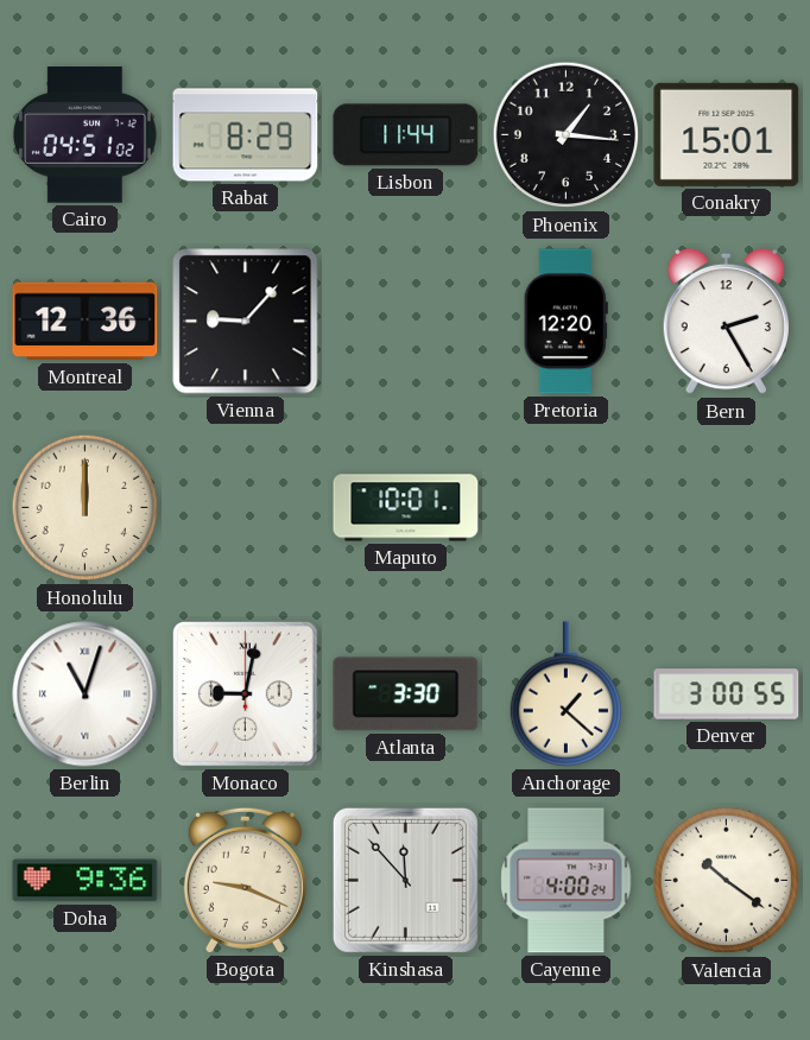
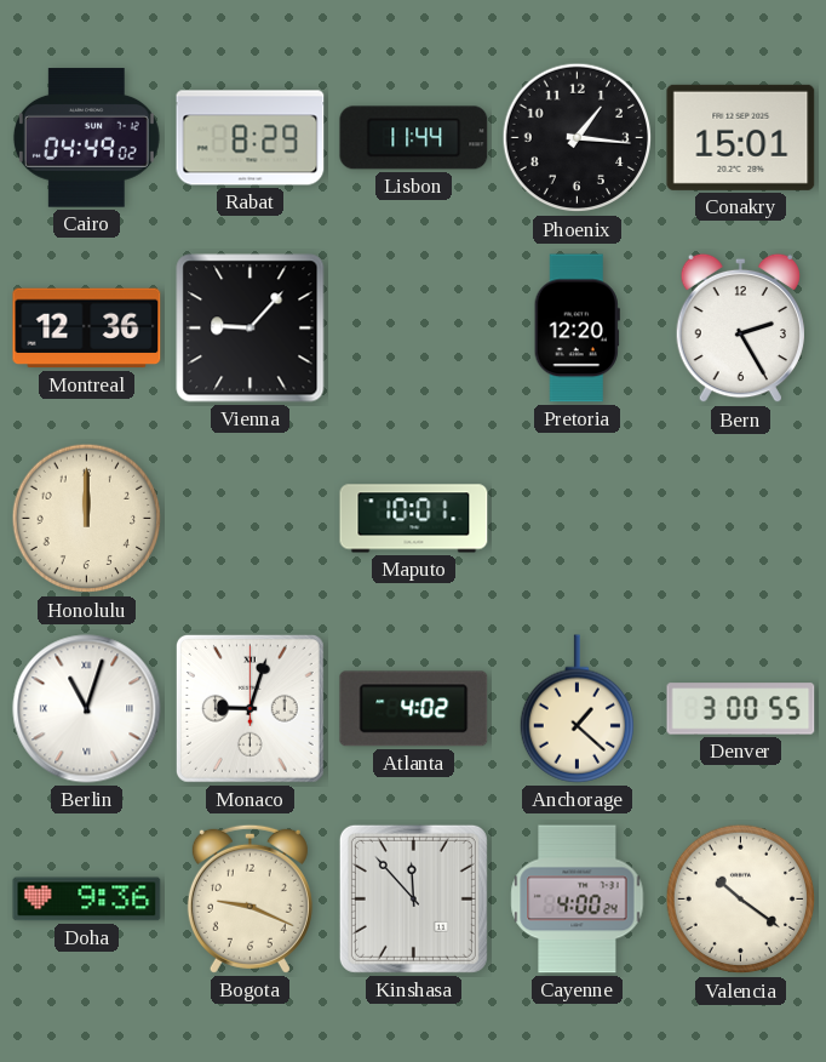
Cairo: 04:51 -> 04:49 (86, 138)
Monaco: 9:02 -> 9:03 (249, 708)
Atlanta: 3:30 -> 4:02 (414, 709)
